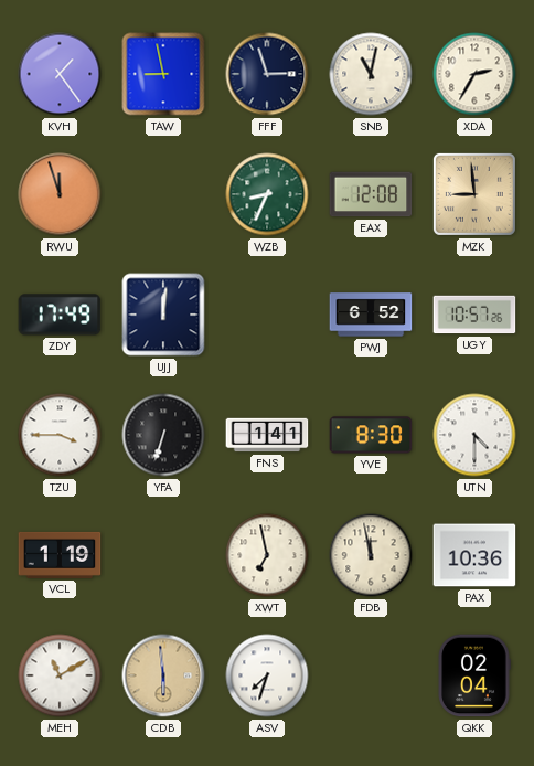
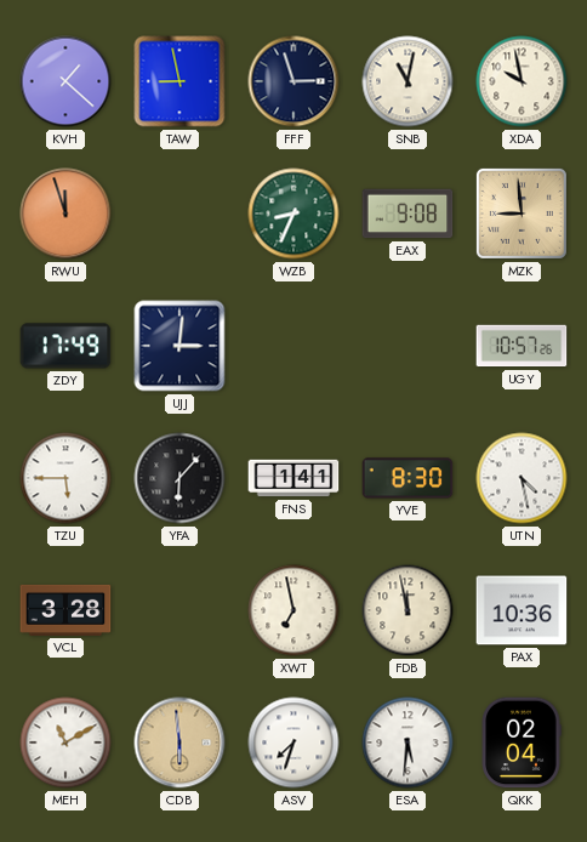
KVH: 1:24 -> 1:22 (65, 81)
XDA: 2:35 -> 9:58 (522, 81)
EAX: 12:08 -> 9:08 (408, 214)
UJJ: 12:01 -> 3:01 (179, 346)
PWJ: 6:52 -> none (371, 315)
TZU: 3:45 -> 5:45 (65, 478)
YFA: 6:33 -> 6:07 (179, 478)
UTN: 4:30 -> 4:28 (522, 478)
VCL: 1:19 -> 3:28 (65, 610)
ESA: none -> 5:31 (408, 743)
